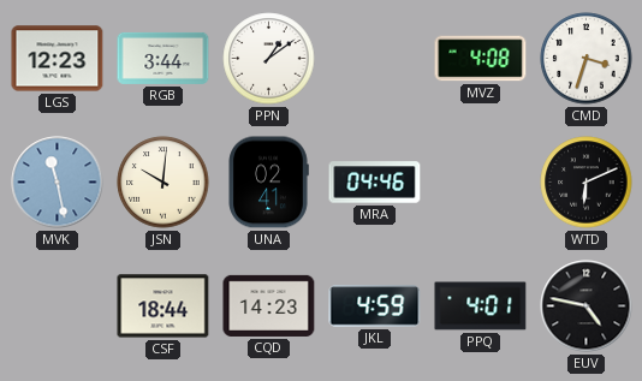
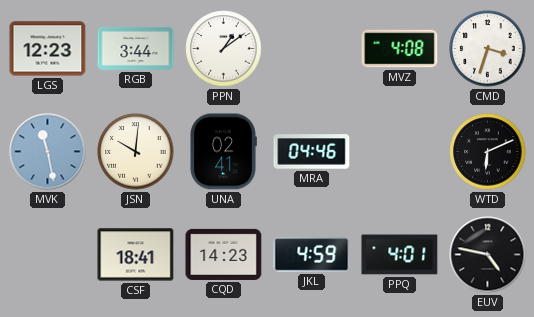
CSF: 18:44 -> 18:41 (136, 255)
